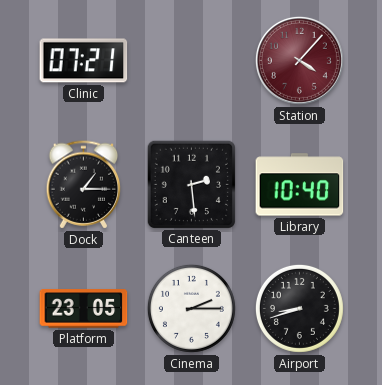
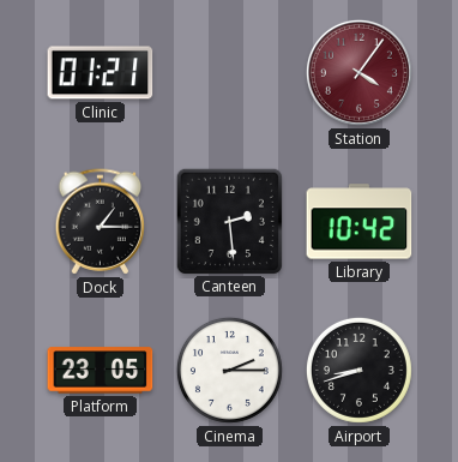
Clinic: 07:21 -> 01:21 (101, 73)
Station: 4:07 -> 4:06 (358, 72)
Library: 10:40 -> 10:42 (360, 222)
